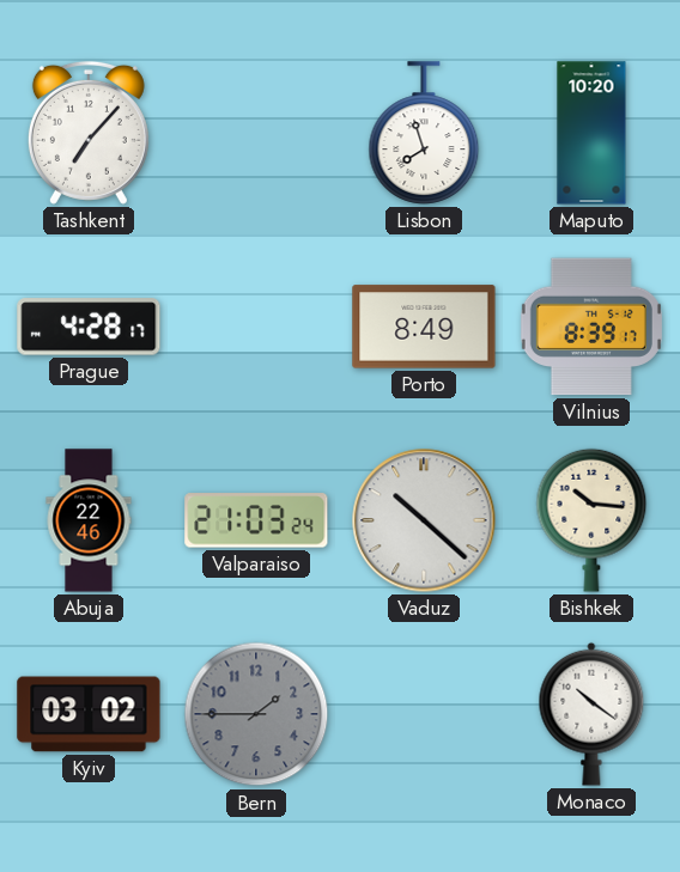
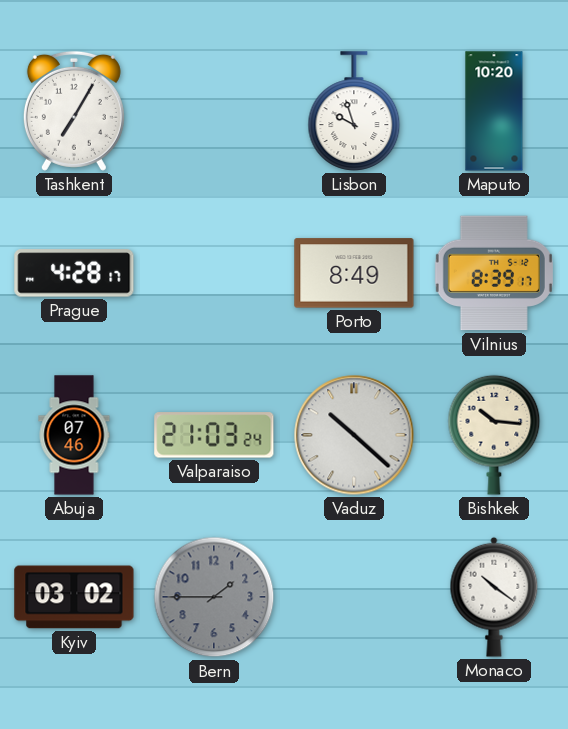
Tashkent: 7:07 -> 7:05 (74, 111)
Lisbon: 7:57 -> 9:57 (354, 111)
Abuja: 22:46 -> 07:46 (74, 435)
